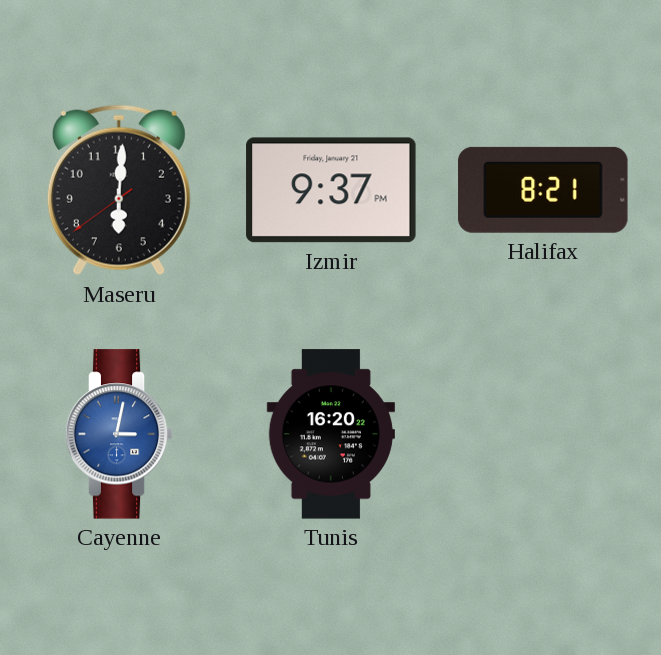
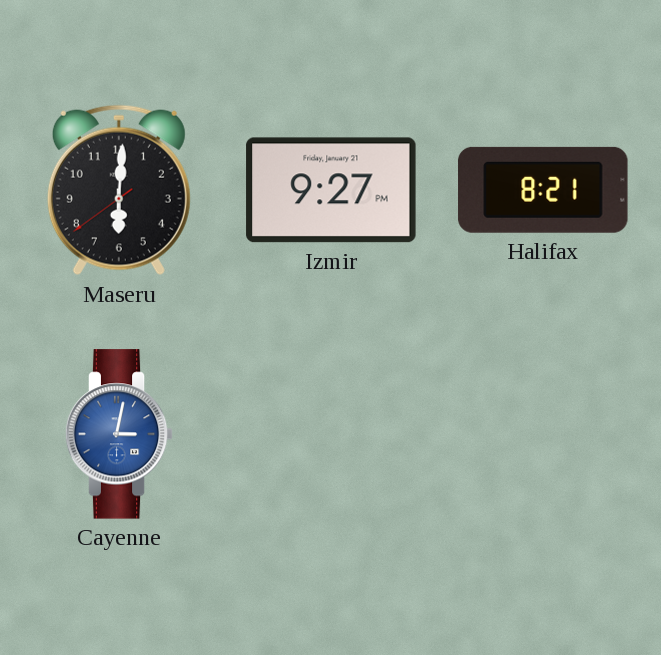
Izmir: 9:37 -> 9:27 (331, 190)
Tunis: 16:20 -> none (331, 434)
